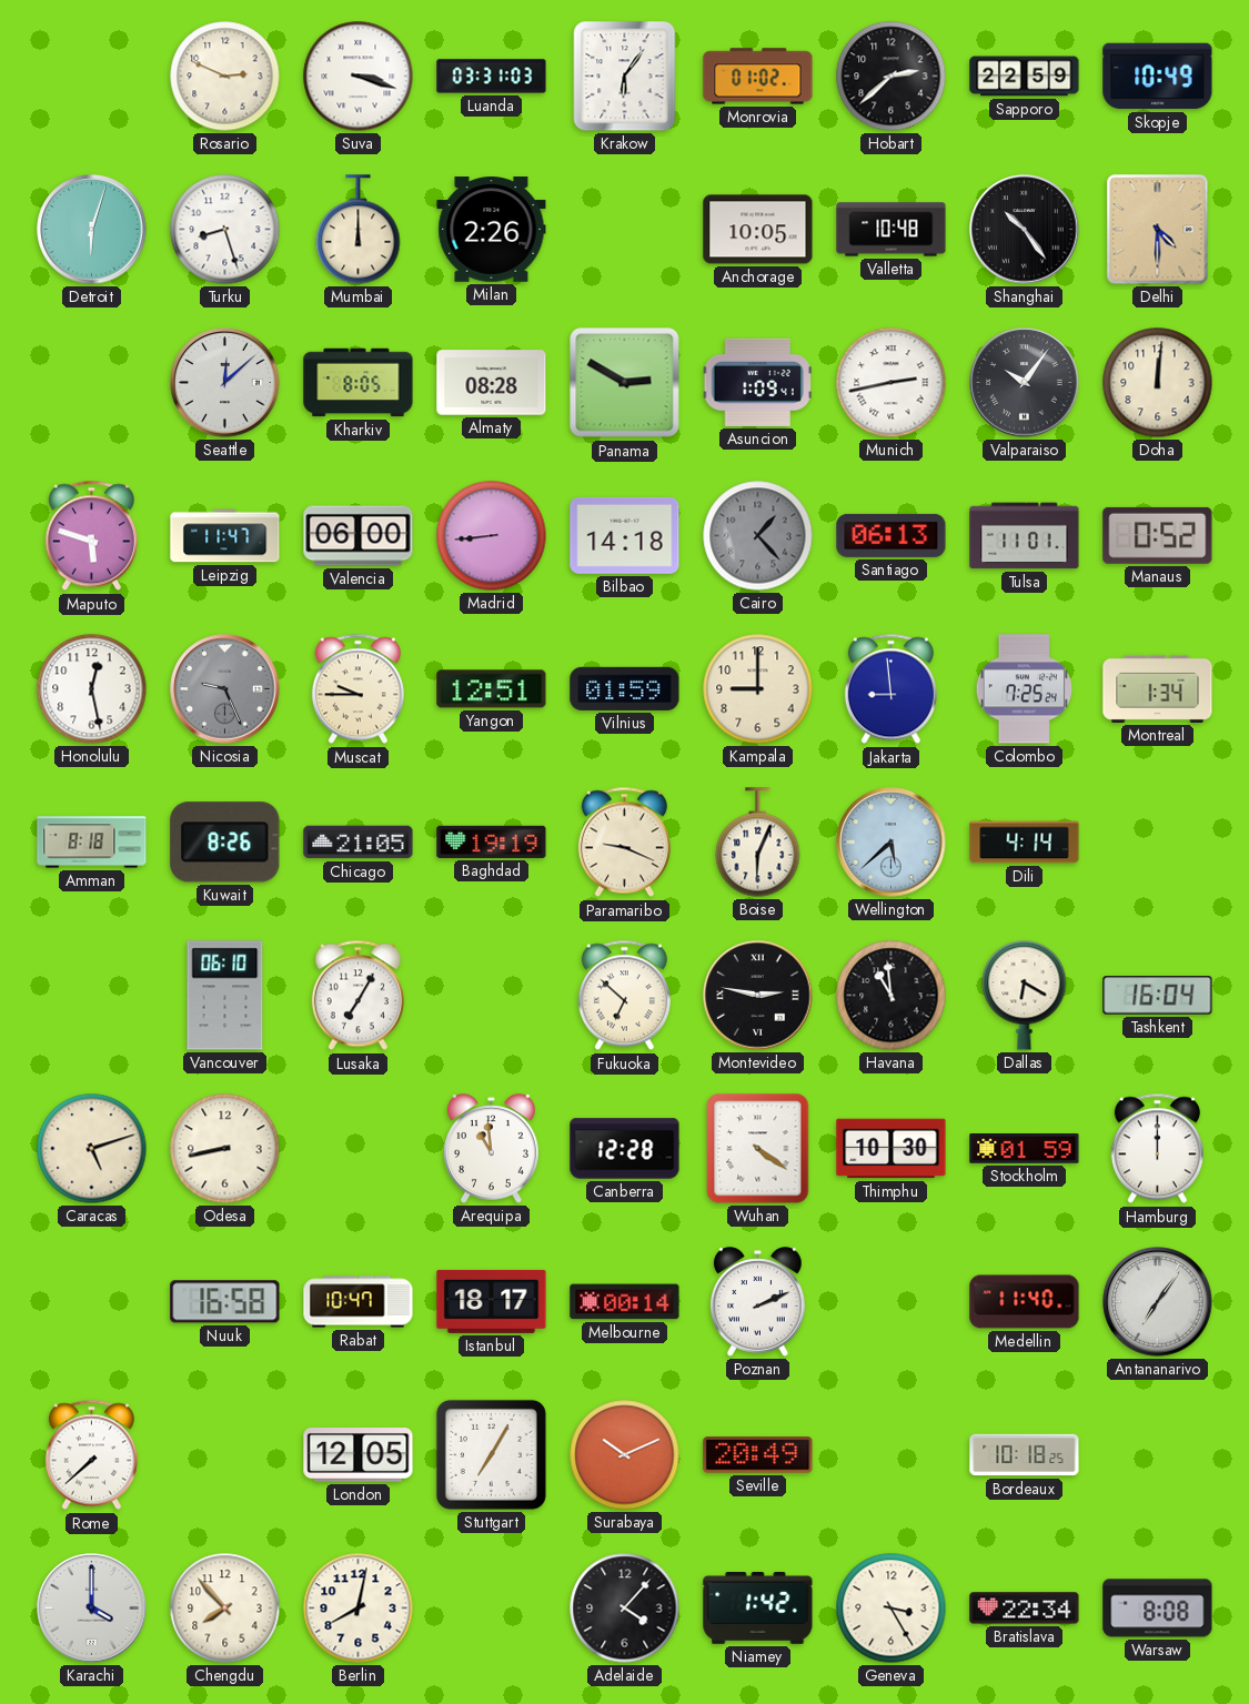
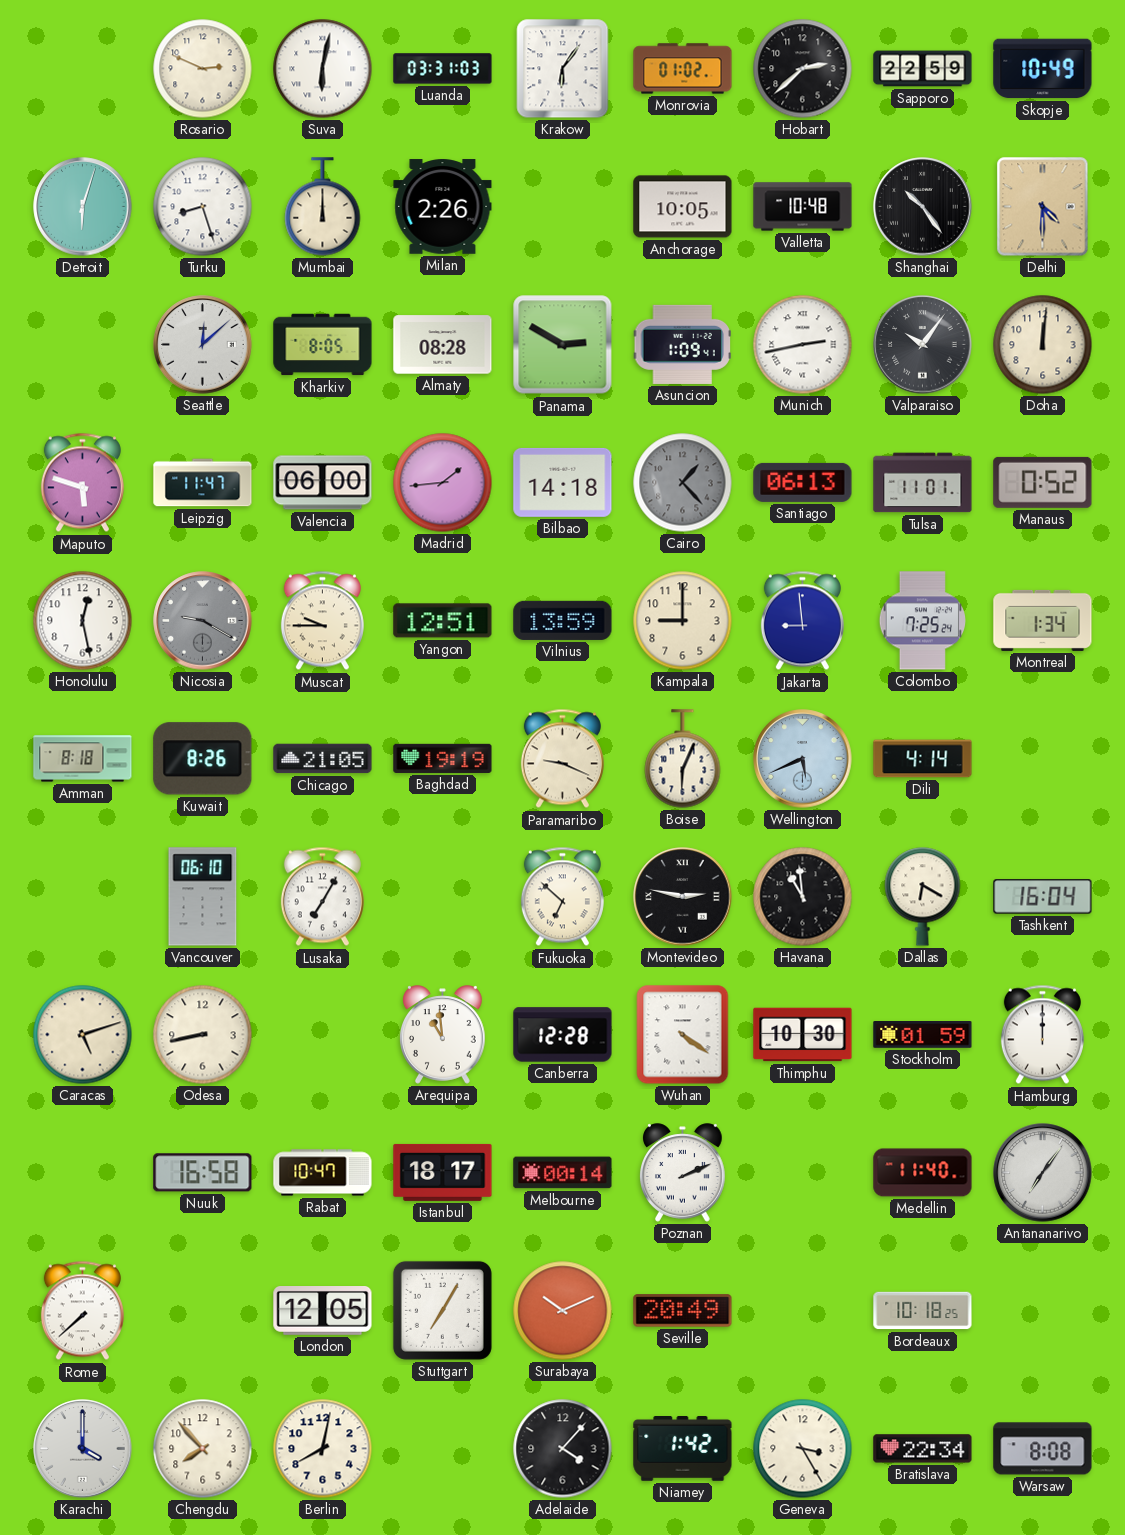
Suva: 3:18 -> 6:02 (323, 69)
Madrid: 8:44 -> 1:44 (443, 483)
Nicosia: 9:26 -> 9:20 (203, 621)
Vilnius: 01:59 -> 13:59 (563, 620)
Wellington: 5:38 -> 5:41 (803, 759)
